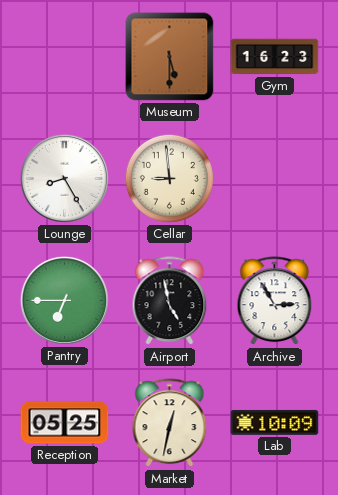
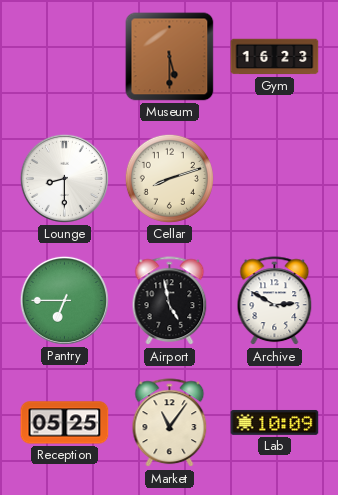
Lounge: 8:25 -> 8:30 (64, 178)
Cellar: 8:59 -> 8:12 (169, 178)
Archive: 2:55 -> 2:50 (275, 301)
Market: 12:32 -> 11:06 (170, 423)
